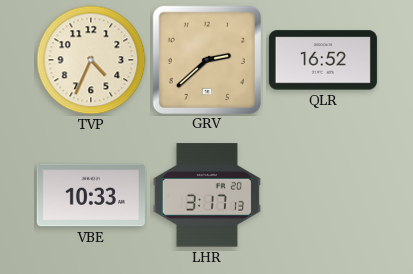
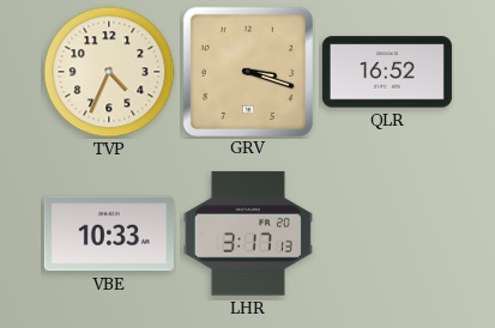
GRV: 2:38 -> 3:18 (247, 71)
